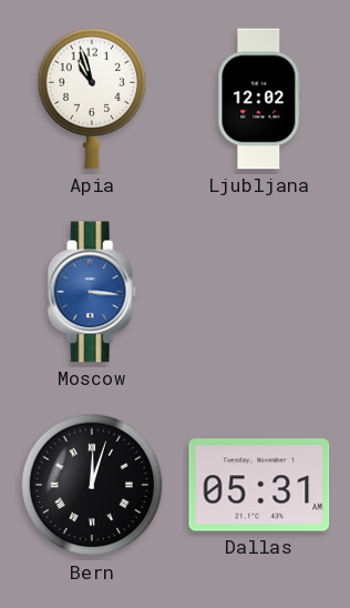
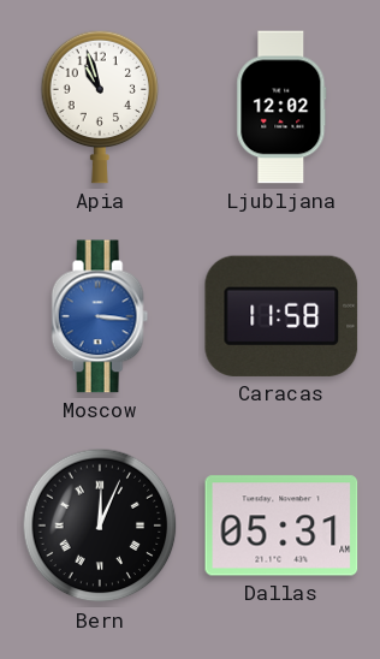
Caracas: none -> 11:58 (281, 316)
Bern: 12:03 -> 12:04 (100, 526)
